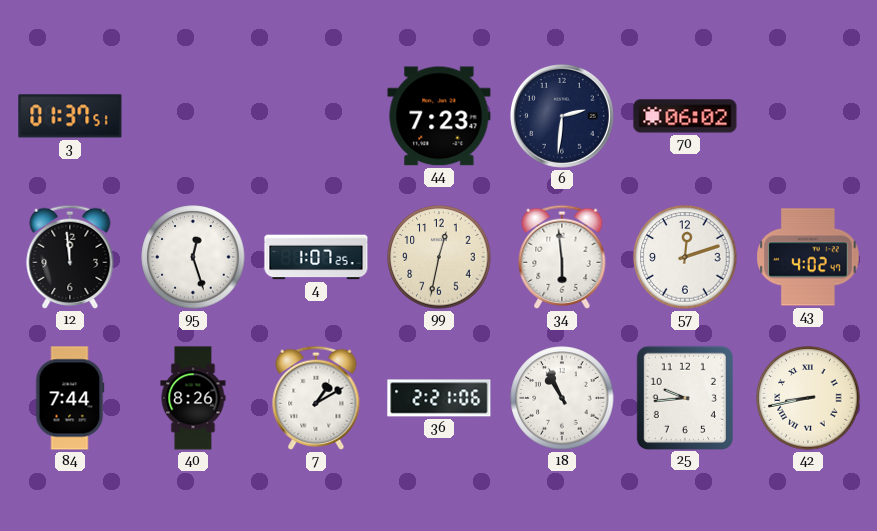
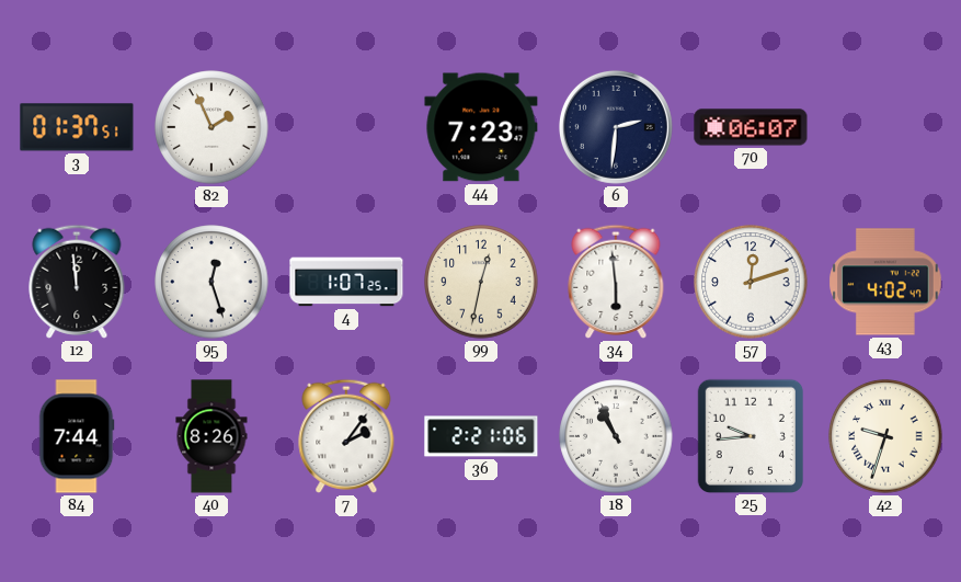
82: none -> 1:56 (211, 127)
70: 06:02 -> 06:07 (751, 127)
7: 1:10 -> 2:06 (346, 436)
42: 8:43 -> 9:33 (885, 436)
